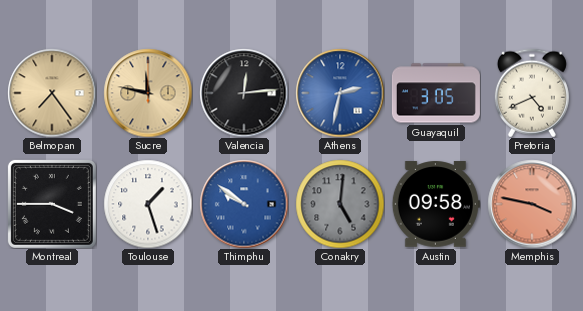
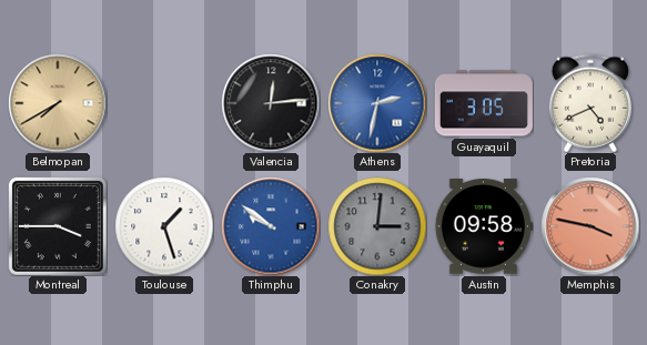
Belmopan: 7:24 -> 7:40 (58, 103)
Sucre: 11:47 -> none (148, 93)
Conakry: 5:01 -> 3:01 (377, 226)
